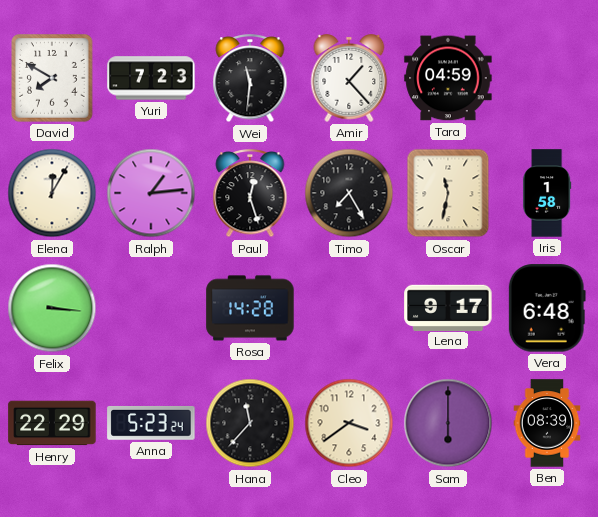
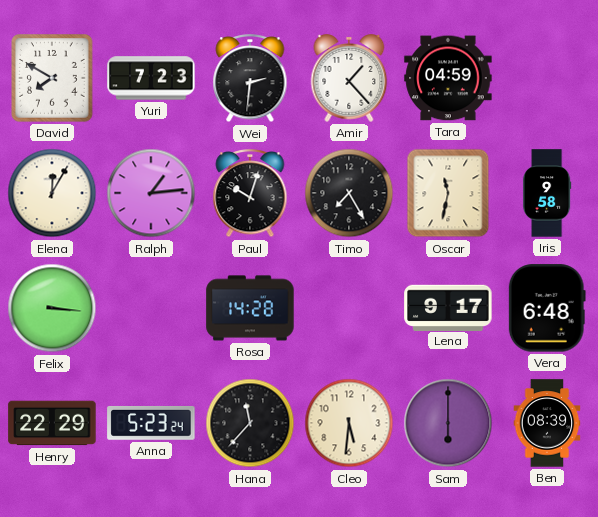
Wei: 11:31 -> 2:31 (250, 79)
Paul: 12:27 -> 10:03 (250, 194)
Iris: 1:58 -> 9:58 (547, 193)
Cleo: 3:39 -> 5:31 (349, 423)
